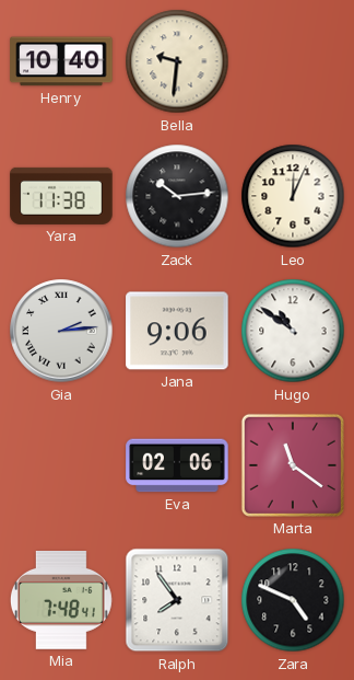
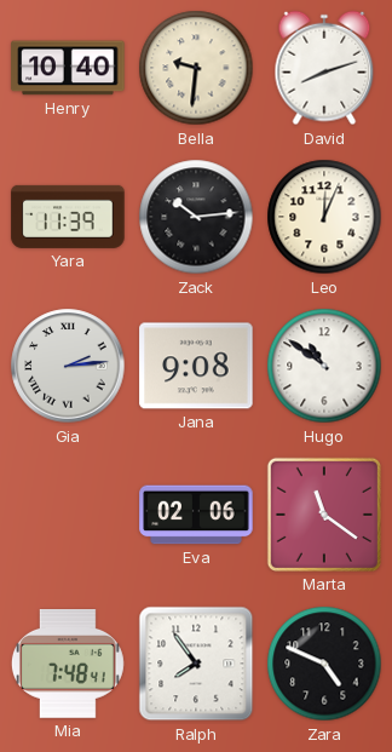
David: none -> 8:12 (324, 68)
Yara: 11:38 -> 11:39 (68, 217)
Jana: 9:06 -> 9:08 (196, 366)
